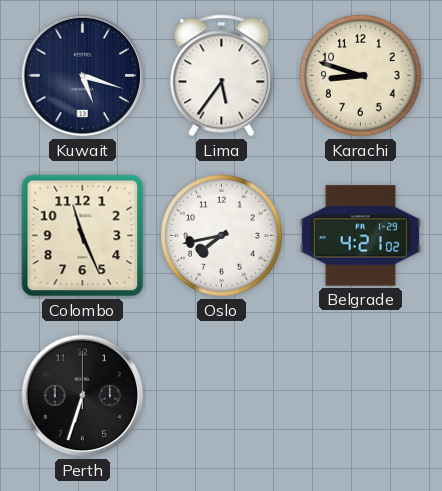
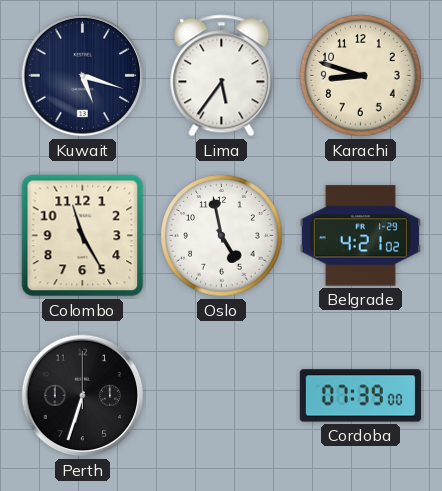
Colombo: 11:26 -> 11:25 (83, 236)
Oslo: 7:43 -> 4:58 (222, 236)
Cordoba: none -> 07:39 (360, 396)
